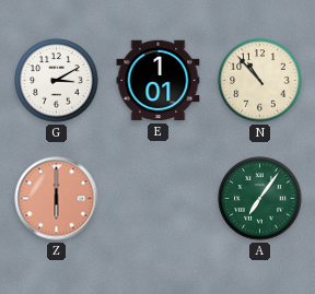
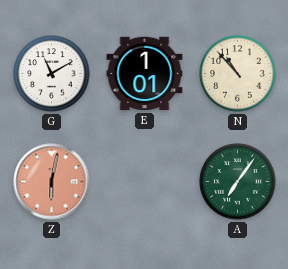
G: 3:10 -> 11:10 (52, 74)
Z: 6:00 -> 6:02 (52, 182)
